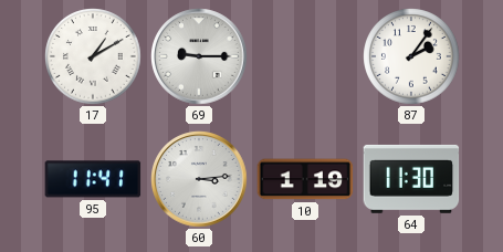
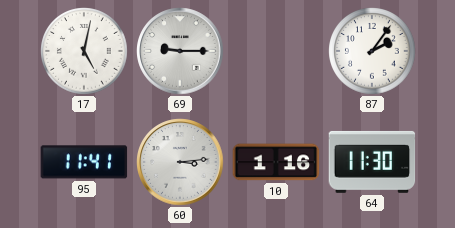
17: 1:10 -> 5:02 (84, 51)
10: 1:19 -> 1:16 (276, 162)
